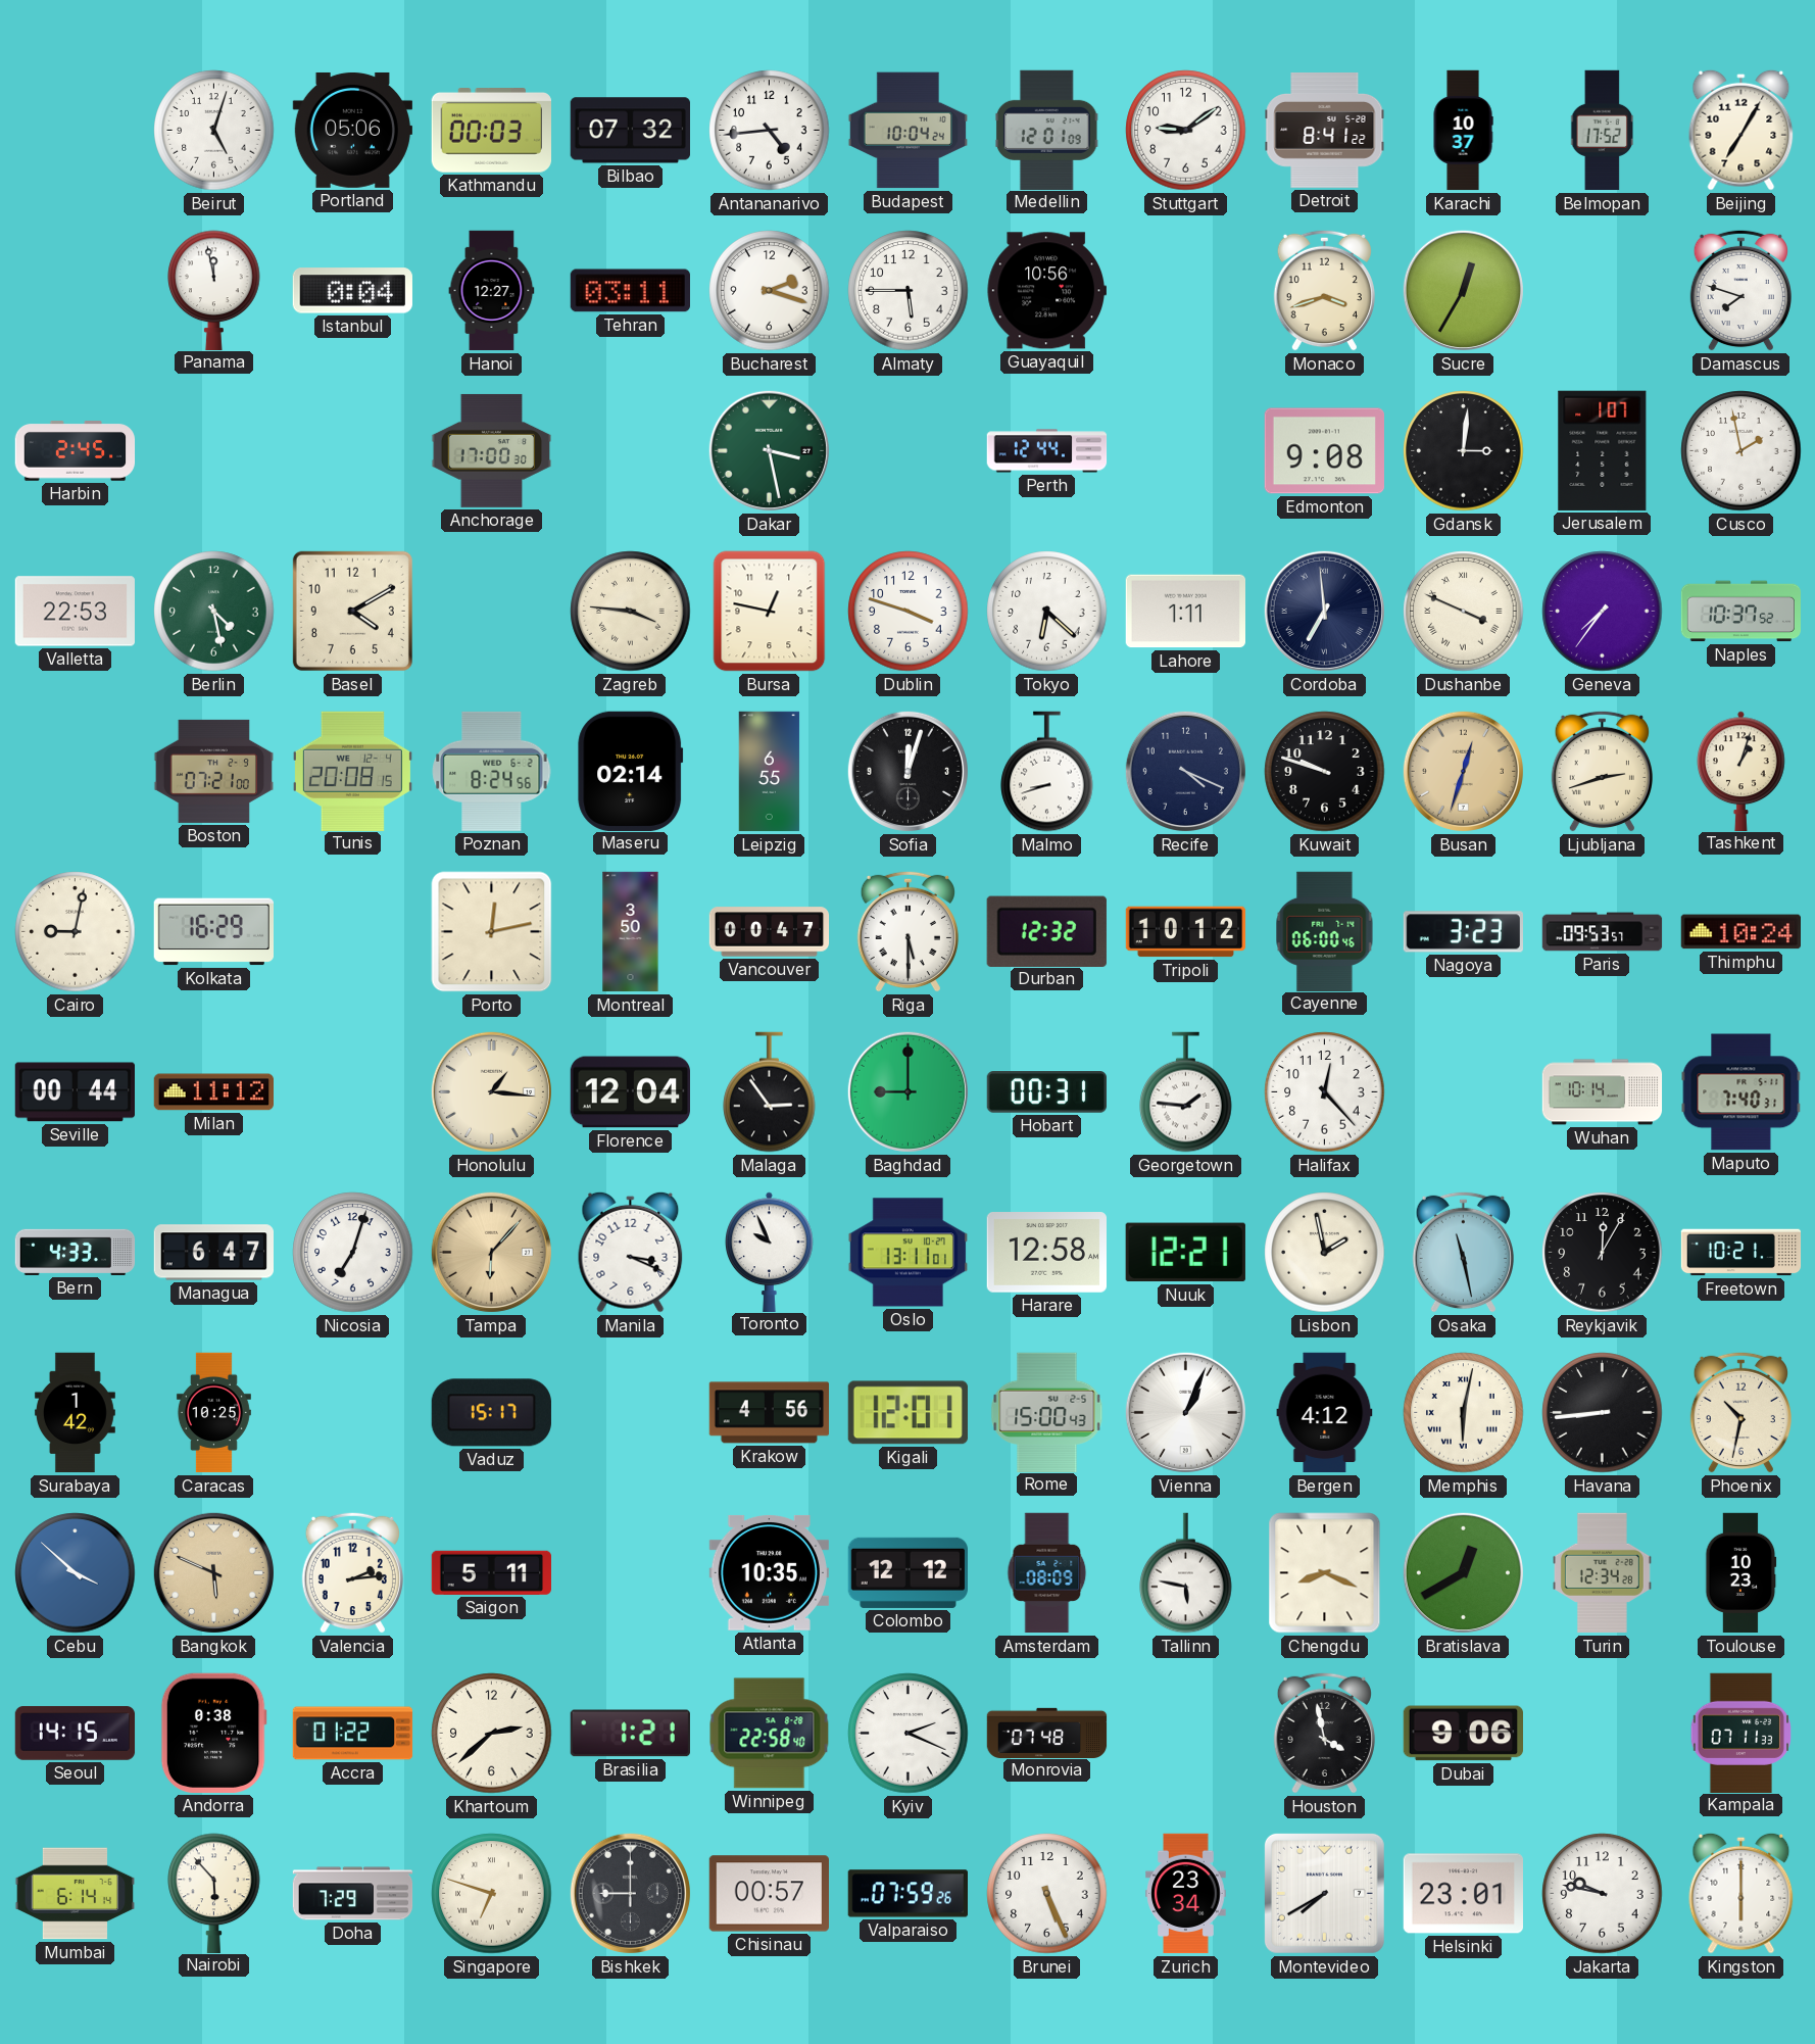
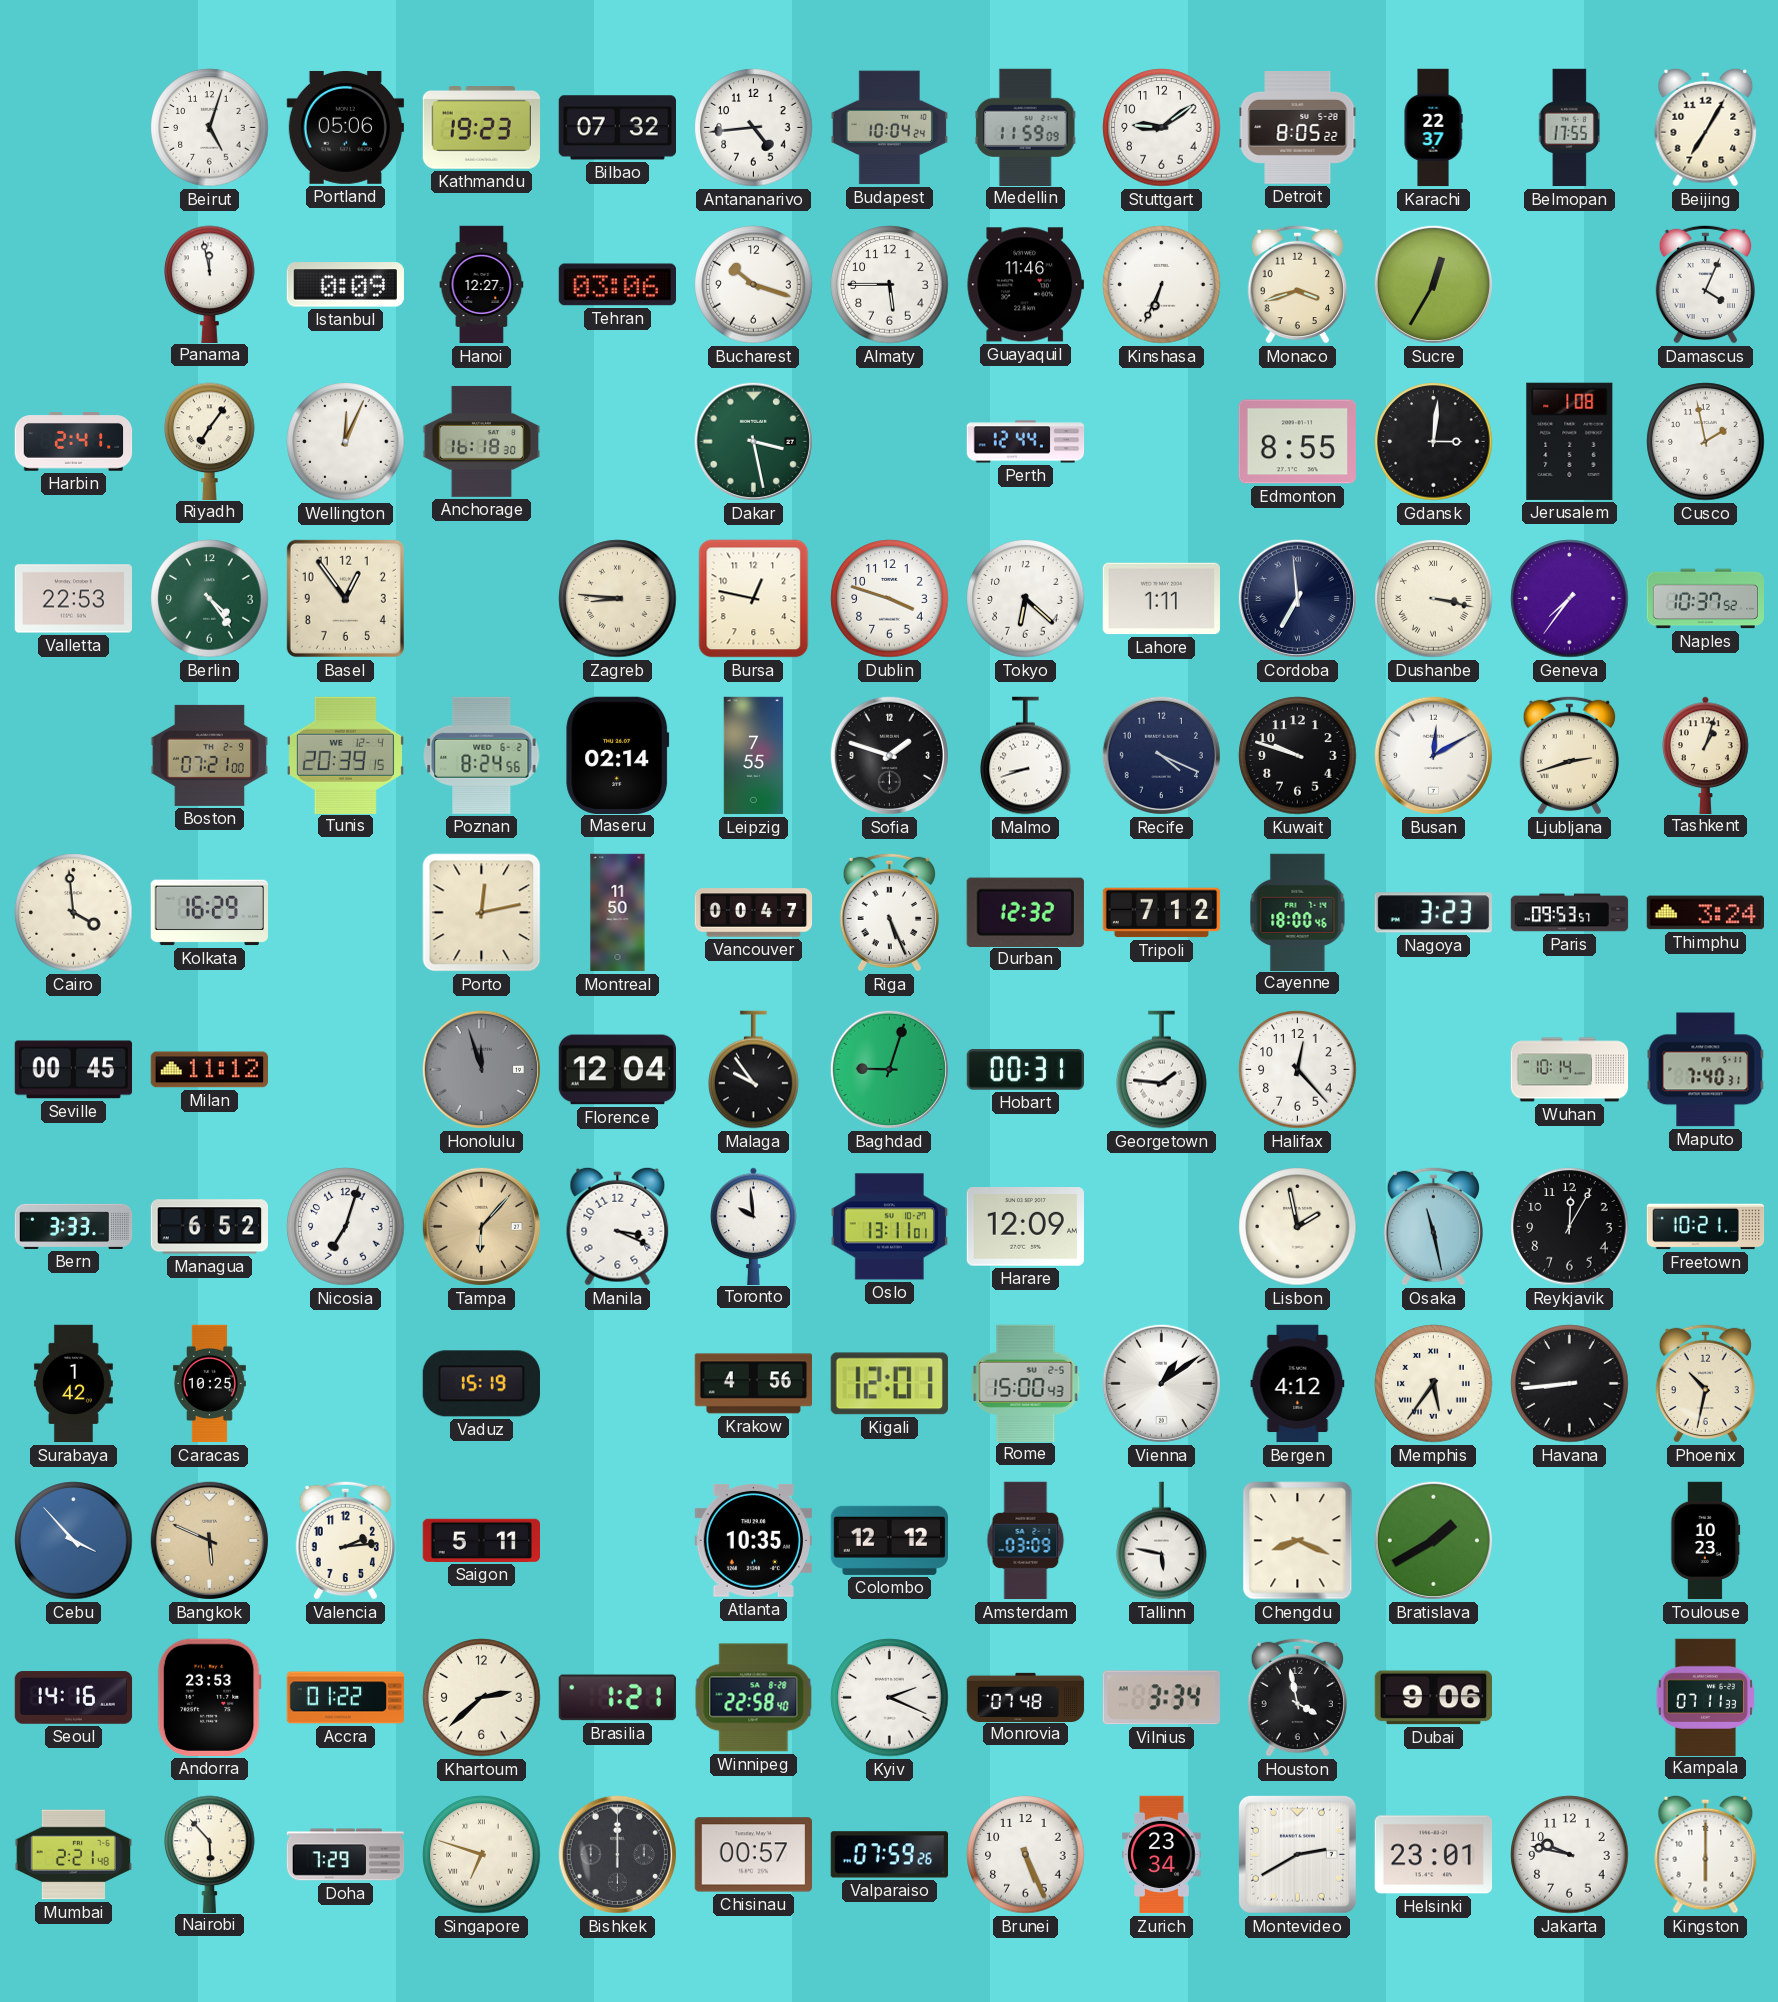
Kathmandu: 00:03 -> 19:23 (481, 128)
Medellin: 12:01 -> 11:59 (1025, 127)
Detroit: 8:41 -> 8:05 (1298, 128)
Karachi: 10:37 -> 22:37 (1433, 128)
Belmopan: 17:52 -> 17:55 (1570, 128)
Istanbul: 0:04 -> 0:09 (345, 285)
Tehran: 03:11 -> 03:06 (617, 285)
Bucharest: 2:18 -> 10:18 (754, 285)
Guayaquil: 10:56 -> 11:46 (1025, 285)
Kinshasa: none -> 6:34 (1162, 285)
Damascus: 7:48 -> 4:04 (1705, 284)
Harbin: 2:45 -> 2:41 (74, 442)
Riyadh: none -> 7:06 (210, 441)
Wellington: none -> 12:04 (346, 442)
Anchorage: 17:00 -> 16:18 (482, 441)
Edmonton: 9:08 -> 8:55 (1297, 442)
Jerusalem: 1:07 -> 1:08 (1570, 441)
Berlin: 4:28 -> 4:24 (210, 599)
Basel: 4:10 -> 12:54 (345, 598)
Zagreb: 3:46 -> 8:46 (618, 599)
Dushanbe: 3:49 -> 3:17 (1434, 599)
Tunis: 20:08 -> 20:39 (345, 755)
Leipzig: 6:55 -> 7:55 (754, 756)
Sofia: 12:03 -> 1:48 (889, 755)
Busan: 12:33 -> 12:10 (1433, 755)
Busan dial: champagne -> white (1433, 755)
Cairo: 9:02 -> 3:59 (74, 913)
Montreal: 3:50 -> 11:50 (618, 913)
Riga: 5:30 -> 5:26 (889, 912)
Tripoli: 10:12 -> 7:12 (1162, 913)
Cayenne: 06:00 -> 18:00 (1298, 912)
Thimphu: 10:24 -> 3:24 (1705, 913)
Seville: 00:44 -> 00:45 (73, 1070)
Honolulu: 1:16 -> 11:57 (481, 1069)
Honolulu dial: cream -> grey (481, 1069)
Malaga: 2:54 -> 9:54 (754, 1070)
Baghdad: 9:00 -> 9:03 (889, 1069)
Bern: 4:33 -> 3:33 (74, 1226)
Managua: 6:47 -> 6:52 (209, 1227)
Toronto: 9:56 -> 9:59 (754, 1226)
Harare: 12:58 -> 12:09 (1025, 1227)
Nuuk: 12:21 -> none (1185, 1253)
Vaduz: 15:17 -> 15:19 (481, 1384)
Vienna: 1:04 -> 1:09 (1161, 1383)
Memphis: 6:02 -> 5:36 (1434, 1384)
Cebu: 3:52 -> 3:53 (74, 1541)
Amsterdam: 08:09 -> 03:09 (1026, 1541)
Bratislava: 12:40 -> 1:40 (1433, 1540)
Turin: 12:34 -> none (1602, 1573)
Seoul: 14:15 -> 14:16 (74, 1698)
Andorra: 0:38 -> 23:53 (209, 1697)
Vilnius: none -> 3:34 (1161, 1698)
Mumbai: 6:14 -> 2:21 (73, 1855)
Bishkek: 9:00 -> 12:00 (617, 1854)
Montevideo: 7:40 -> 2:40 (1297, 1854)
